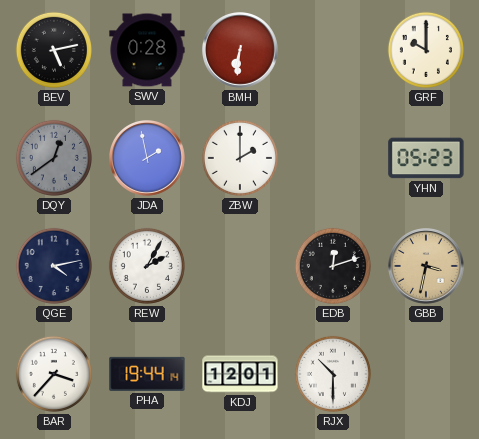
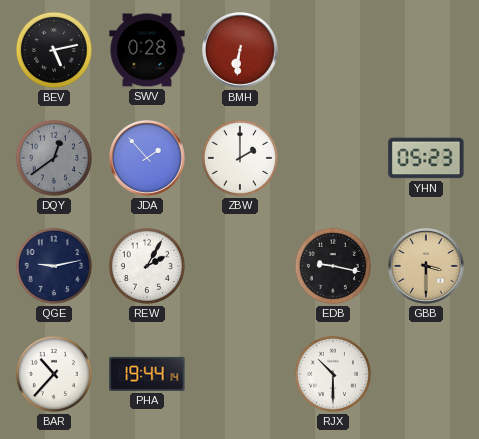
GRF: 10:00 -> none (426, 50)
JDA: 1:58 -> 1:53 (148, 159)
QGE: 4:13 -> 9:13 (54, 266)
EDB: 12:12 -> 9:17 (333, 266)
GBB: 3:32 -> 3:30 (427, 267)
BAR: 3:37 -> 10:37 (54, 374)
KDJ: 12:01 -> none (240, 374)
